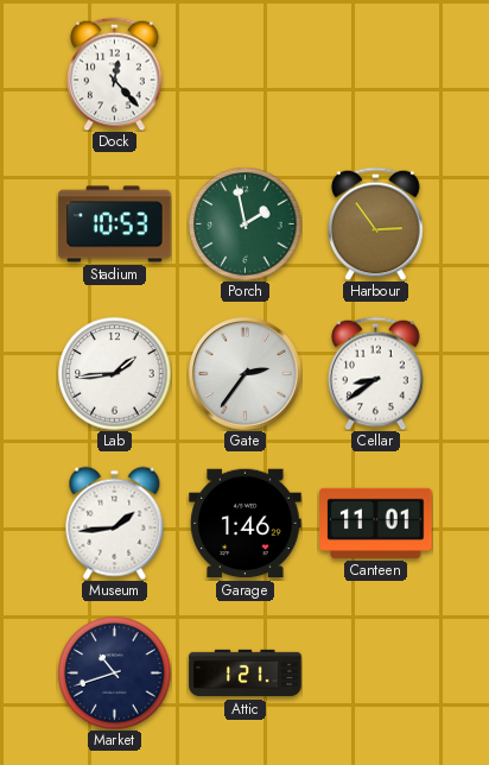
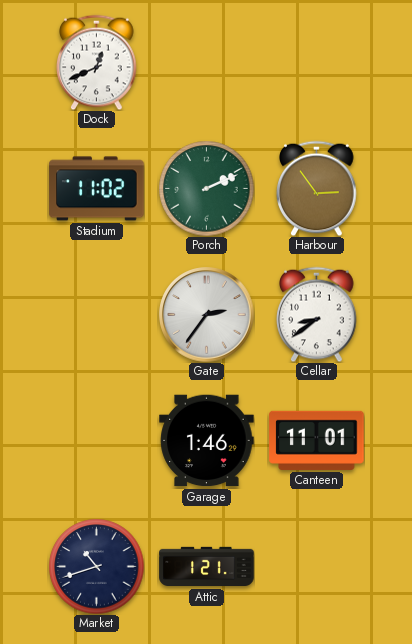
Dock: 12:23 -> 12:41 (97, 62)
Stadium: 10:53 -> 11:02 (97, 189)
Porch: 1:58 -> 2:11 (206, 188)
Lab: 1:44 -> none (114, 373)
Museum: 1:44 -> none (115, 523)
